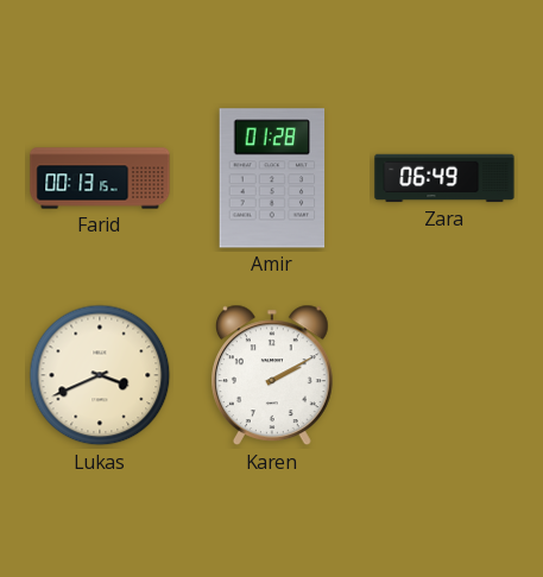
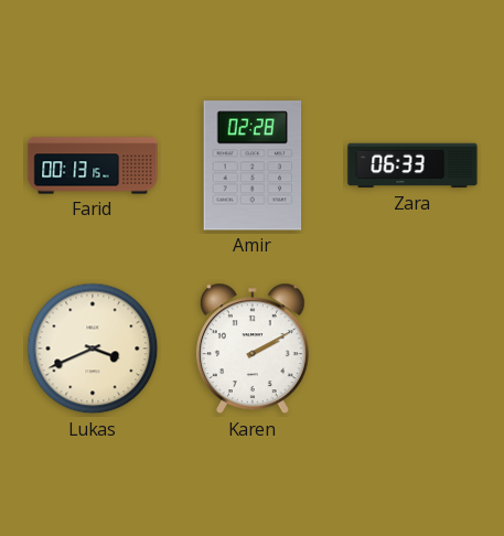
Amir: 01:28 -> 02:28 (253, 165)
Zara: 06:49 -> 06:33 (412, 165)
